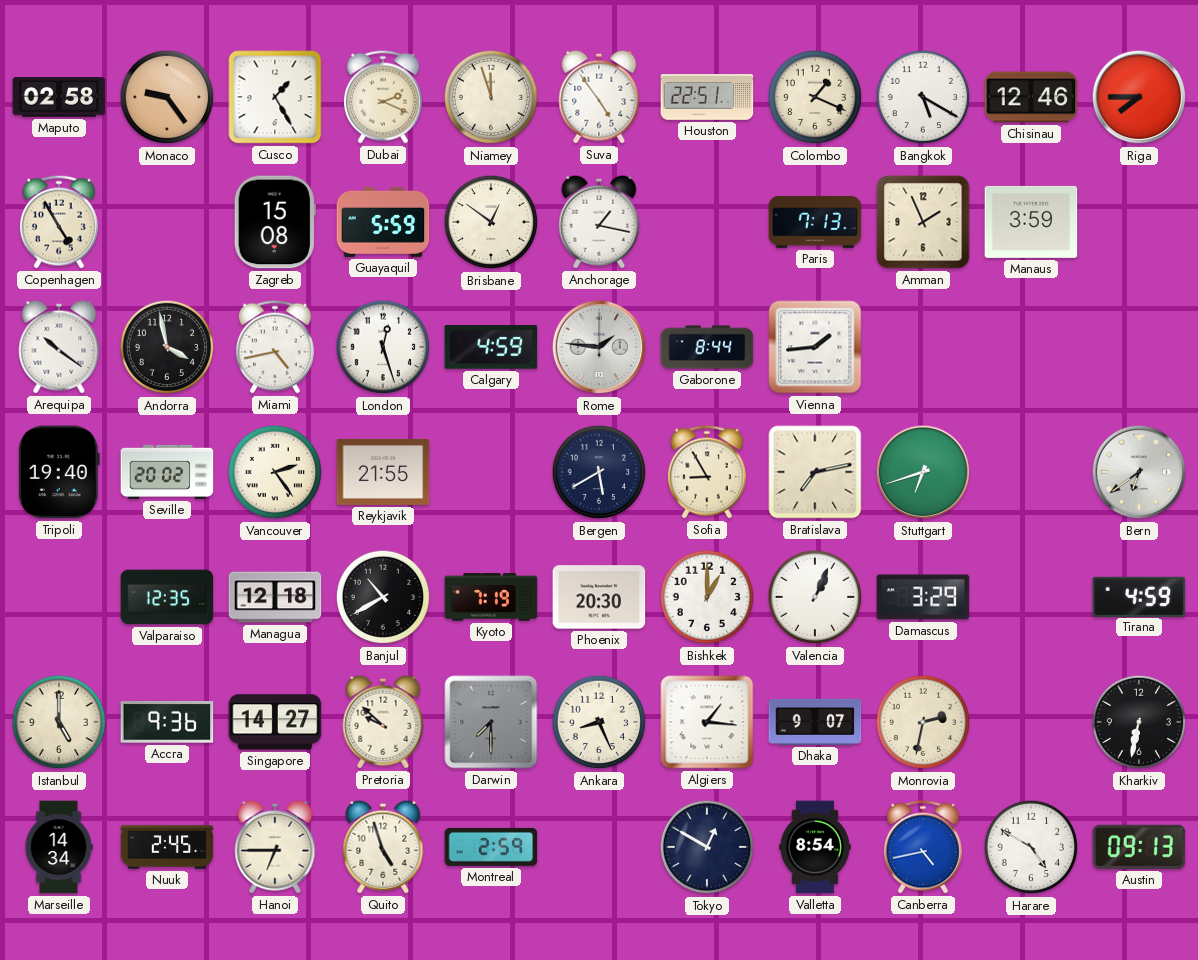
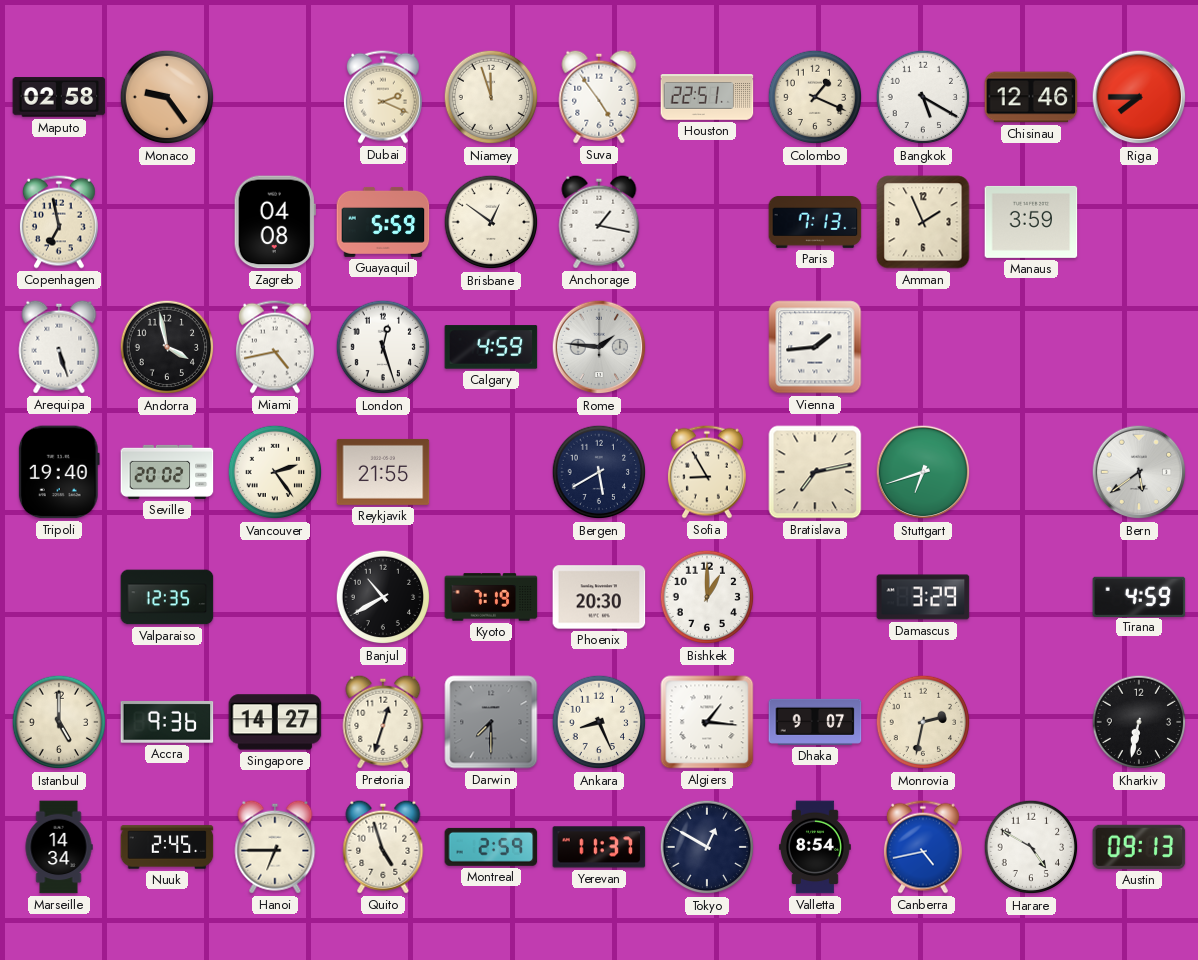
Cusco: 1:25 -> none (275, 97)
Copenhagen: 4:55 -> 6:58 (59, 222)
Zagreb: 15:08 -> 04:08 (275, 222)
Arequipa: 10:21 -> 5:27 (59, 347)
Gaborone: 8:44 -> none (707, 347)
Bern: 6:39 -> 5:39 (1139, 472)
Managua: 12:18 -> none (275, 597)
Valencia: 1:04 -> none (815, 597)
Pretoria: 9:52 -> 12:33 (383, 722)
Yerevan: none -> 11:37 (599, 847)
